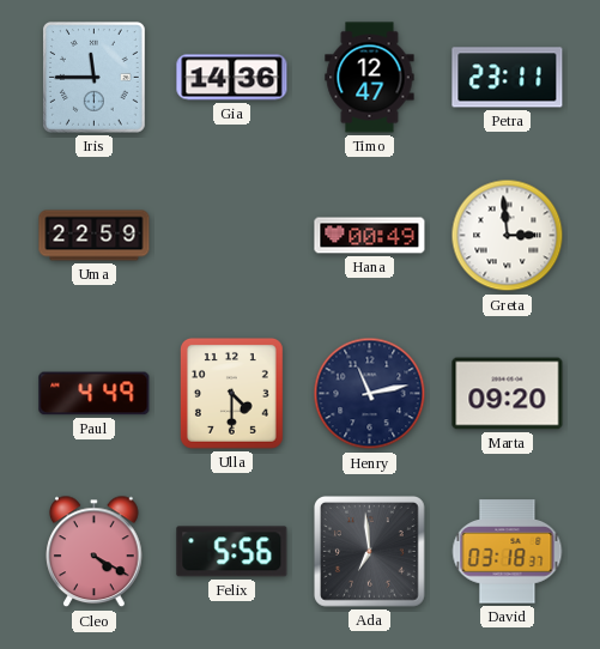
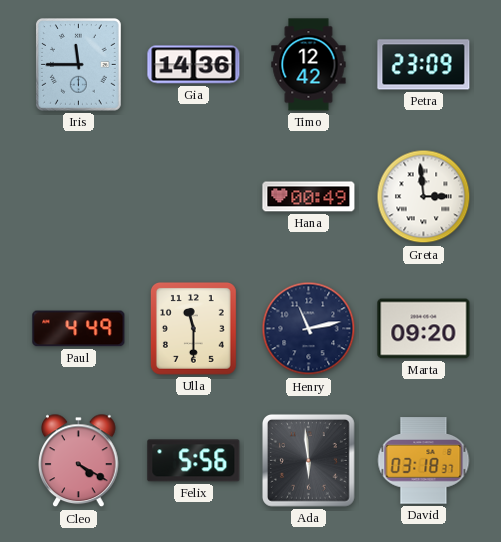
Timo: 12:47 -> 12:42 (309, 65)
Petra: 23:11 -> 23:09 (424, 65)
Uma: 22:59 -> none (95, 236)
Ulla: 4:30 -> 11:30 (193, 328)
Ada: 6:59 -> 5:59 (308, 460)
